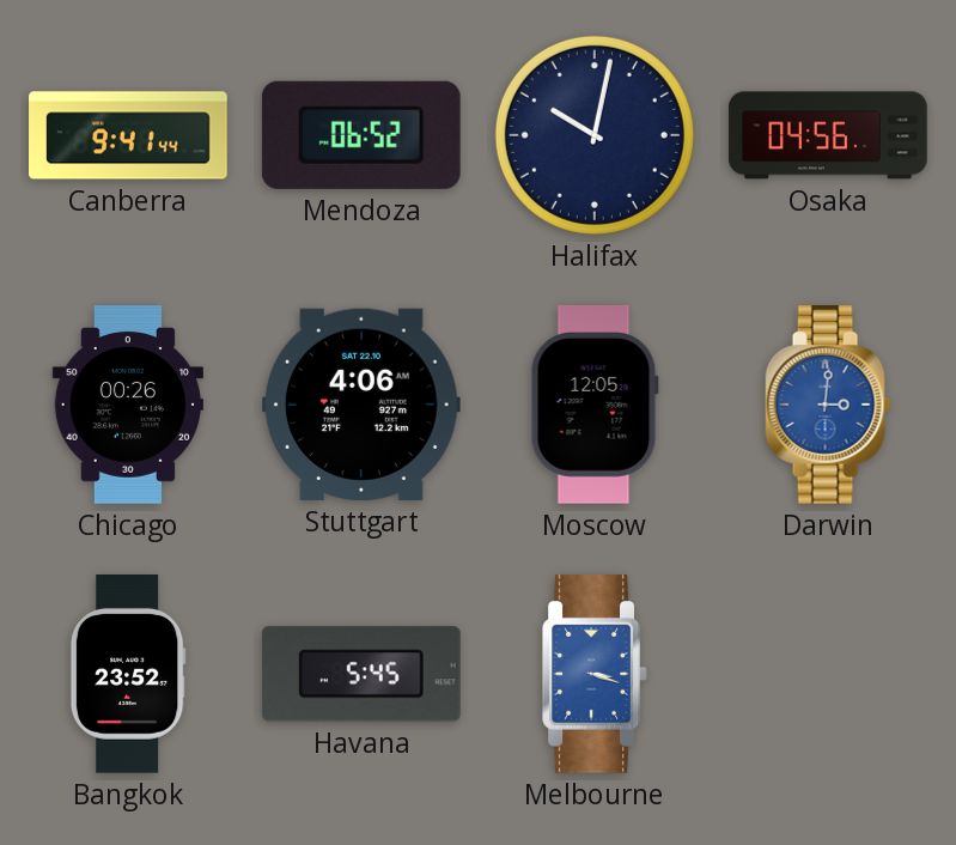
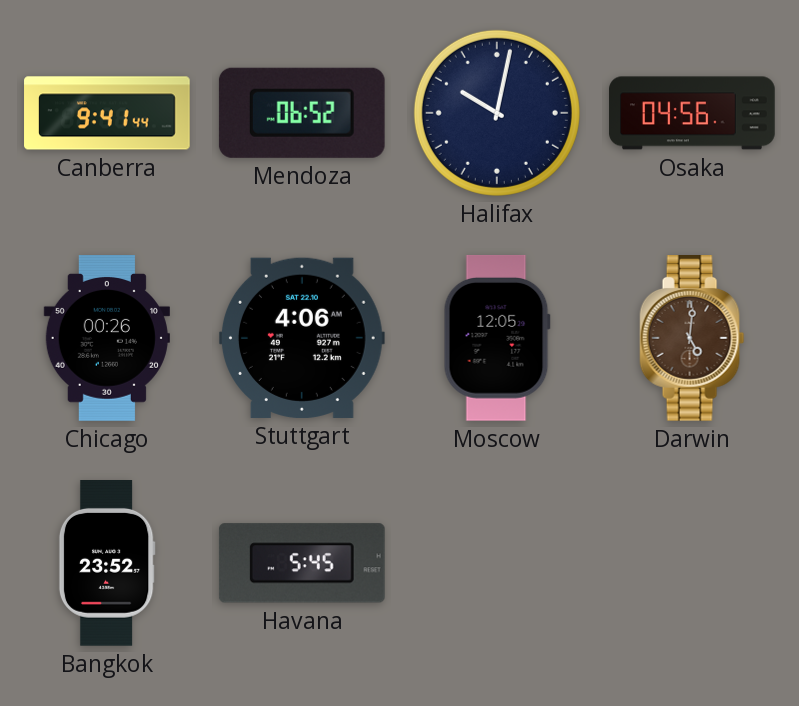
Darwin: 3:01 -> 5:01 (692, 339)
Darwin dial: blue -> brown (692, 339)
Melbourne: 3:18 -> none (595, 675)
